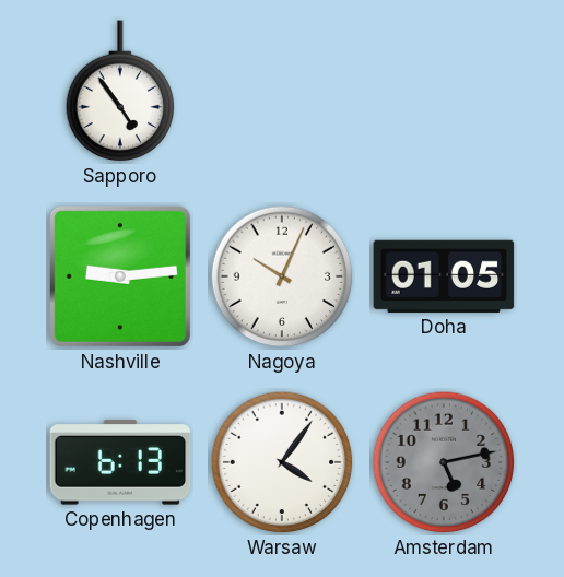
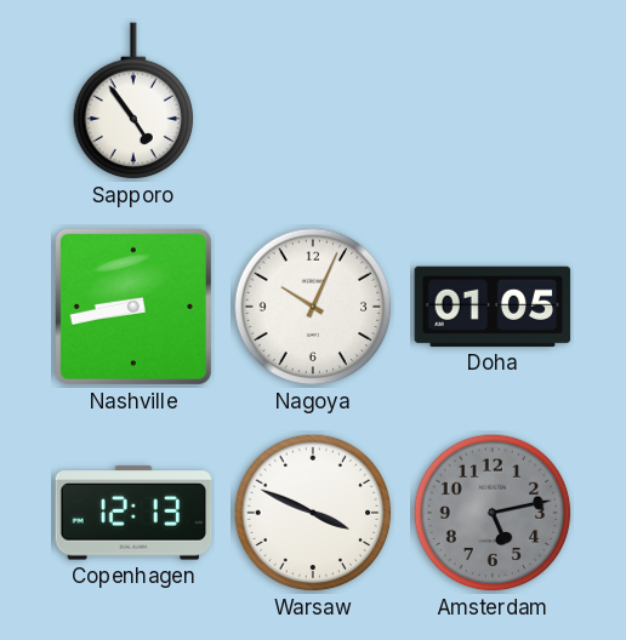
Nashville: 9:14 -> 8:43 (133, 307)
Copenhagen: 6:13 -> 12:13 (133, 513)
Warsaw: 4:06 -> 3:49 (313, 513)
